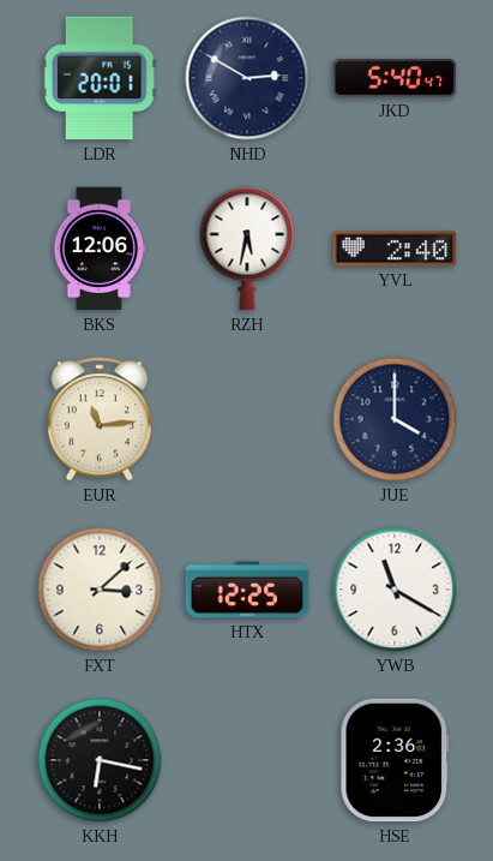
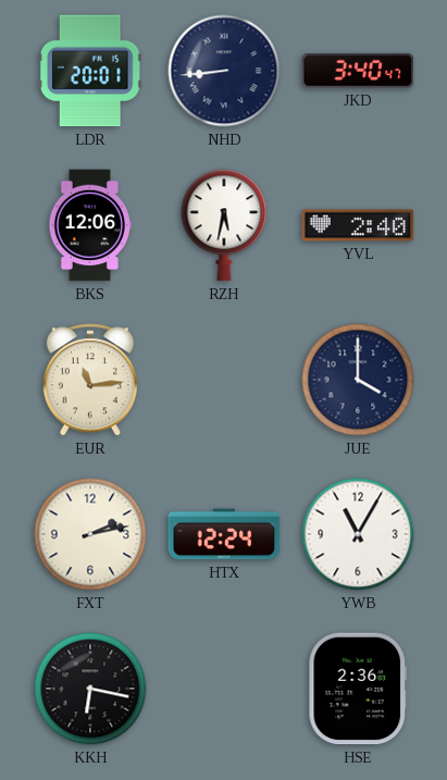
NHD: 2:50 -> 8:44 (224, 71)
JKD: 5:40 -> 3:40 (358, 72)
FXT: 3:08 -> 2:13 (90, 534)
HTX: 12:25 -> 12:24 (224, 534)
YWB: 11:20 -> 11:05 (358, 534)
